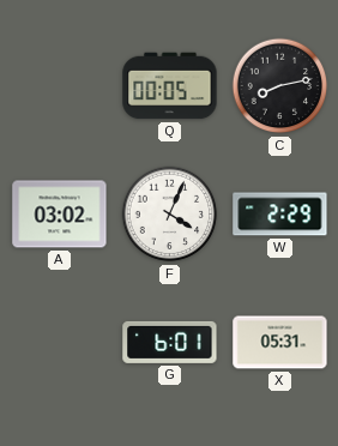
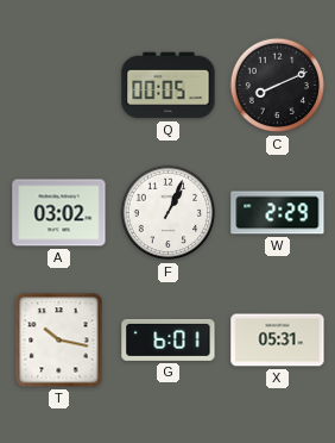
C: 8:13 -> 8:11 (278, 86)
F: 4:04 -> 1:04 (169, 213)
T: none -> 10:17 (59, 341)
